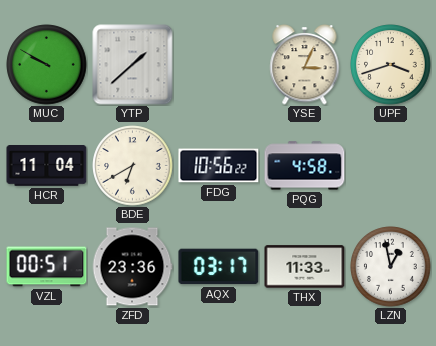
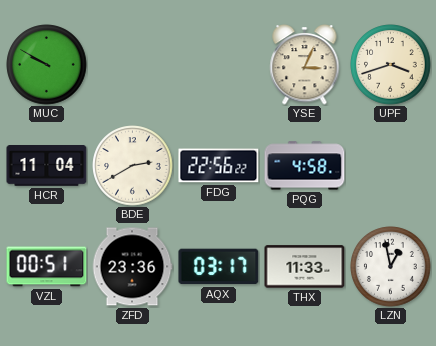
YTP: 1:38 -> none (133, 65)
BDE: 6:40 -> 2:40 (133, 166)
FDG: 10:56 -> 22:56 (219, 166)
